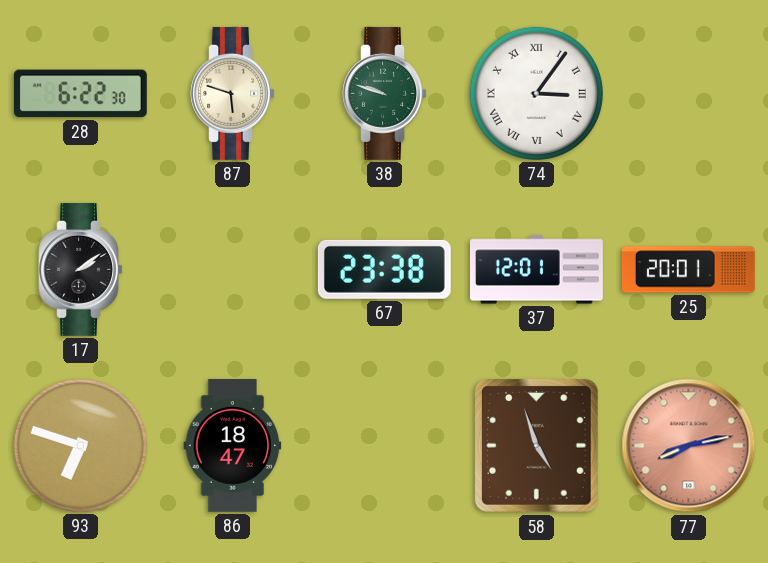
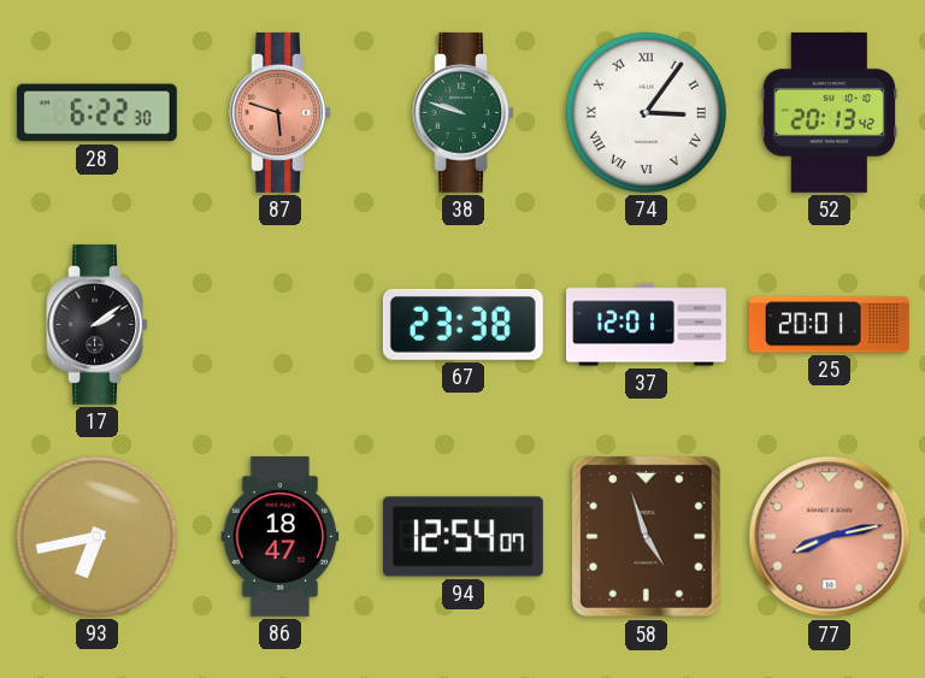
87 dial: cream -> salmon (279, 112)
52: none -> 20:13 (830, 112)
93: 6:48 -> 6:43 (96, 536)
94: none -> 12:54 (462, 537)
